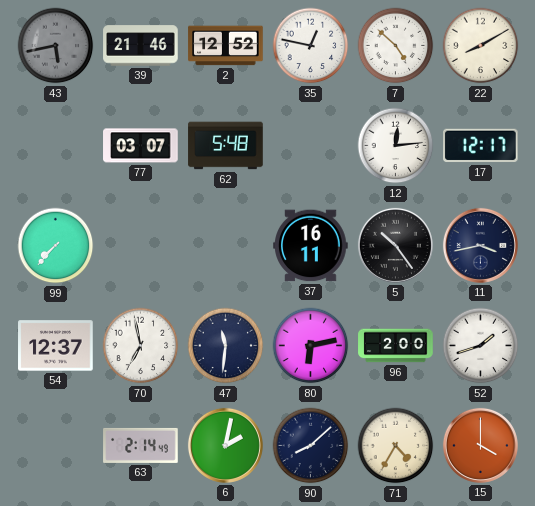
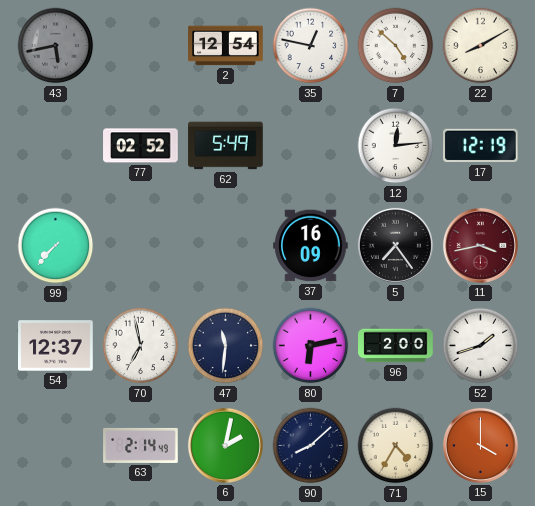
39: 21:46 -> none (141, 46)
2: 12:52 -> 12:54 (226, 46)
77: 03:07 -> 02:52 (141, 146)
62: 5:48 -> 5:49 (226, 146)
17: 12:17 -> 12:19 (481, 146)
37: 16:11 -> 16:09 (311, 246)
5: 10:24 -> 7:24 (395, 245)
11 dial: navy -> burgundy (480, 245)
